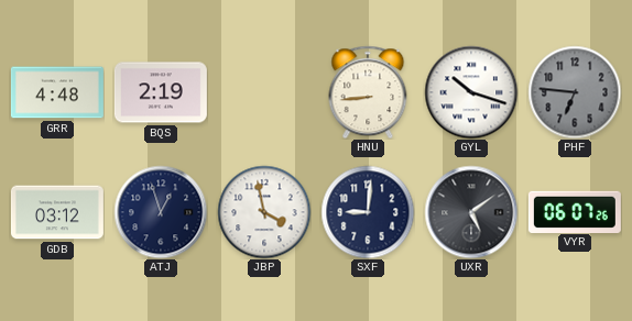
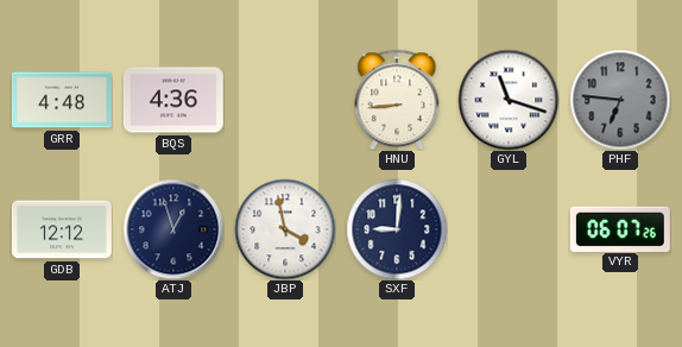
BQS: 2:19 -> 4:36 (173, 100)
GYL: 10:18 -> 11:18 (509, 100)
GDB: 03:12 -> 12:12 (62, 229)
UXR: 5:09 -> none (471, 212)
